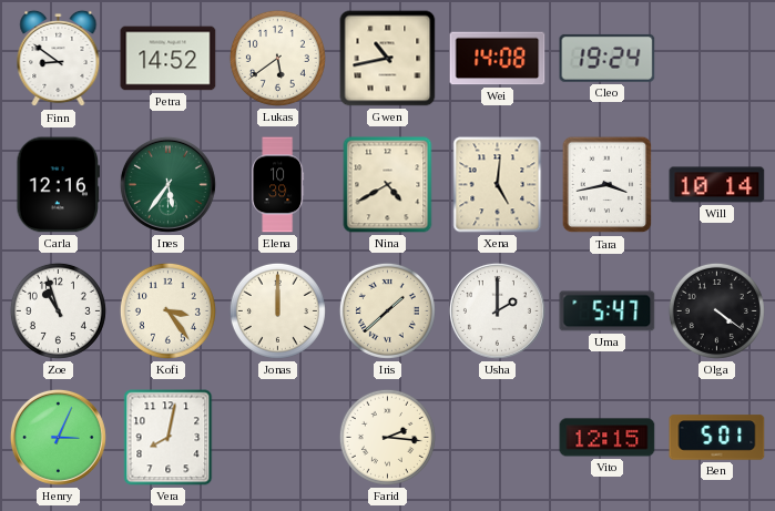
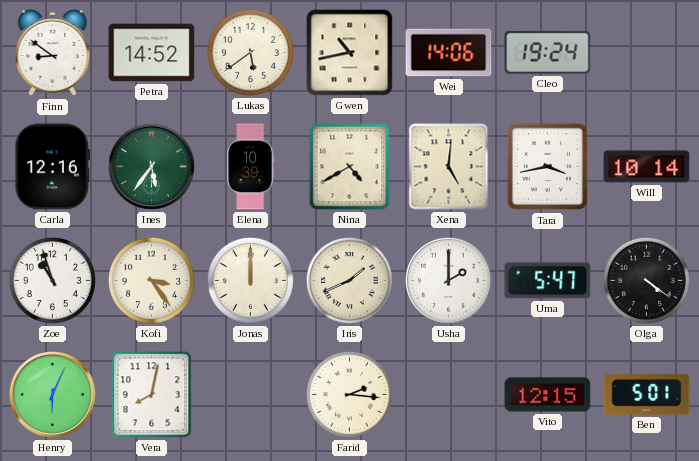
Wei: 14:08 -> 14:06 (449, 53)
Iris: 1:38 -> 1:41 (349, 280)
Henry: 3:04 -> 6:04 (52, 394)
